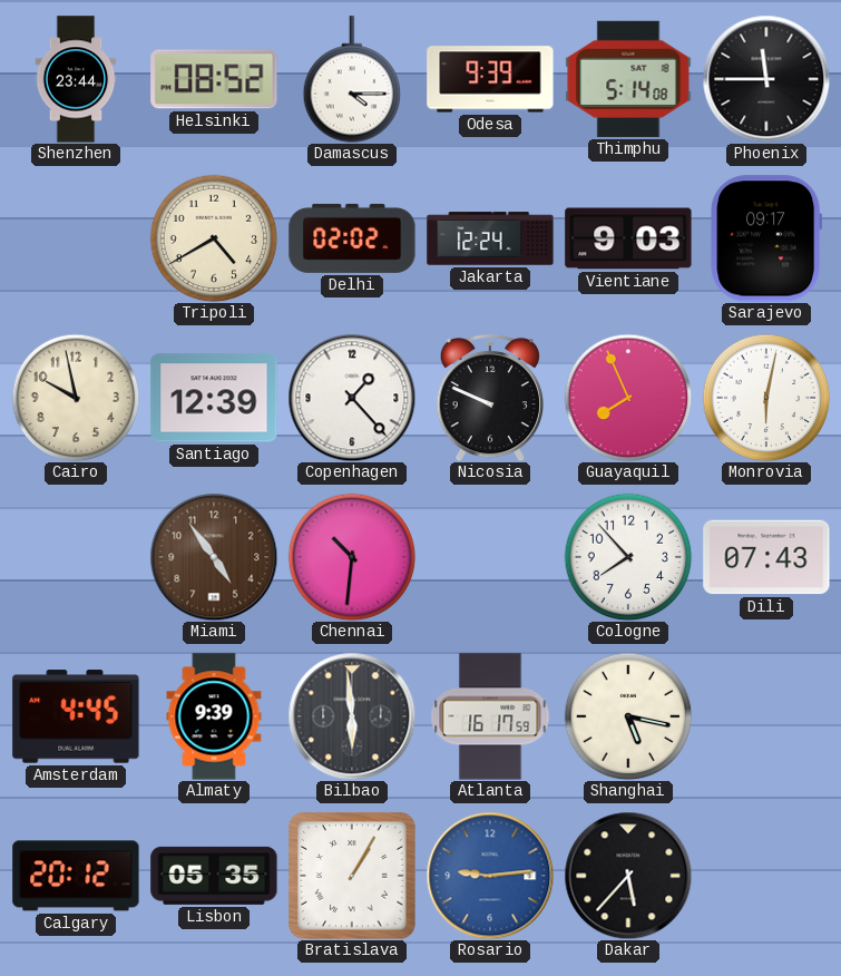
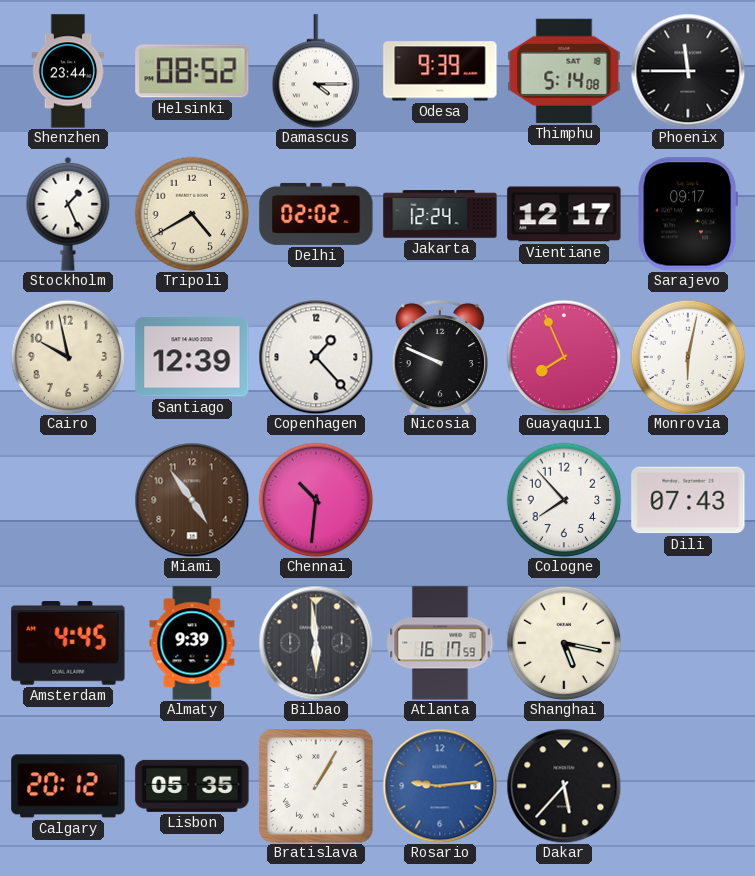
Stockholm: none -> 1:26 (68, 214)
Vientiane: 9:03 -> 12:17 (564, 214)
